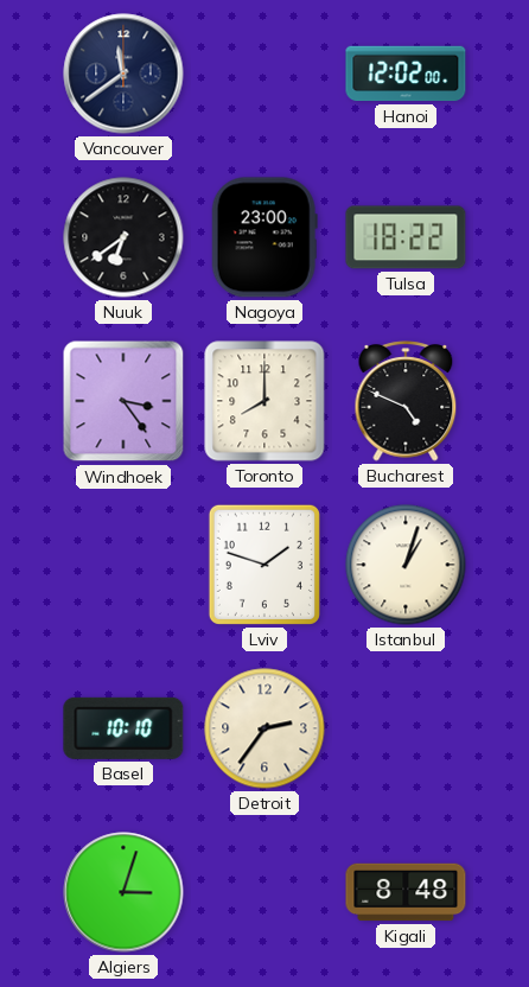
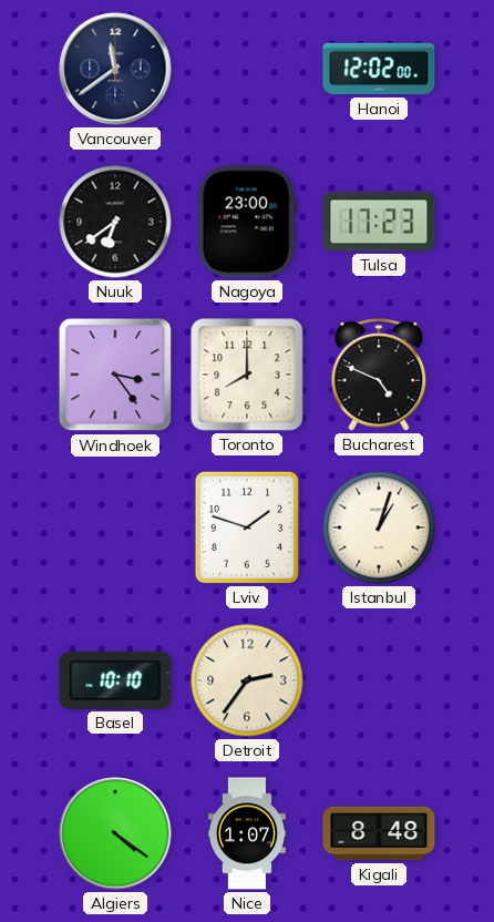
Tulsa: 18:22 -> 17:23 (379, 222)
Algiers: 3:03 -> 4:21 (115, 833)
Nice: none -> 1:07 (247, 833)
